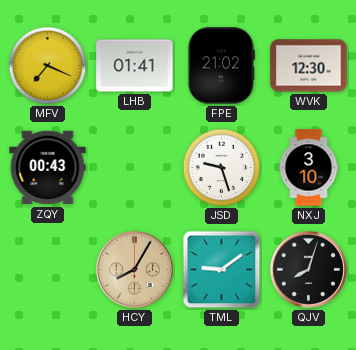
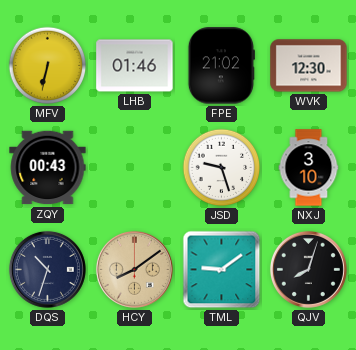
MFV: 7:19 -> 6:32 (48, 66)
LHB: 01:41 -> 01:46 (135, 66)
DQS: none -> 10:33 (47, 269)
HCY: 8:05 -> 8:09 (134, 269)
